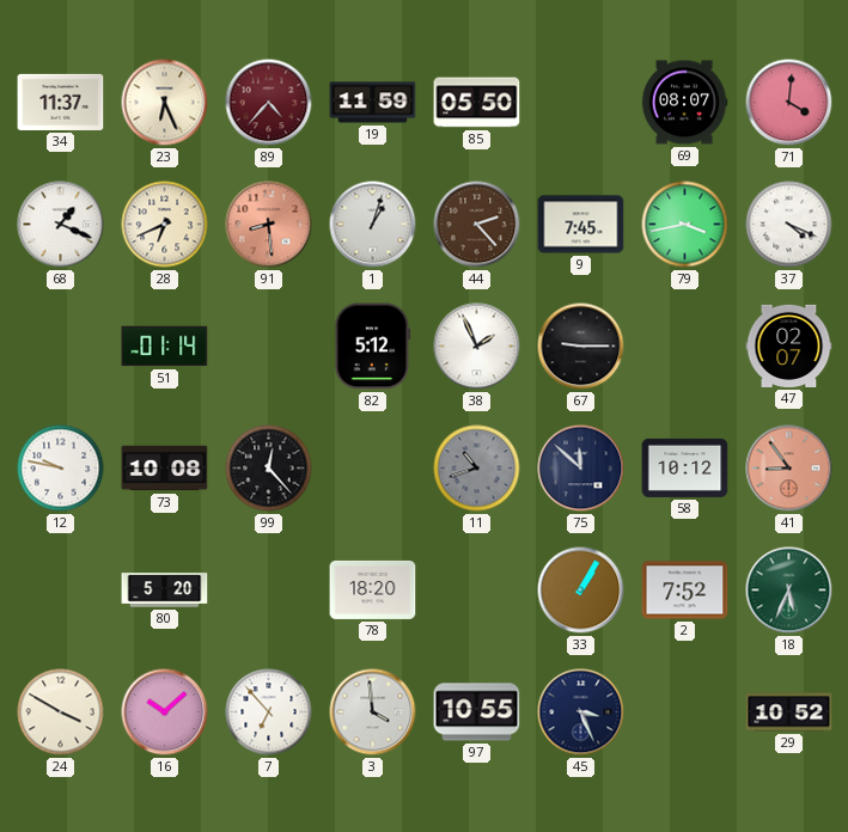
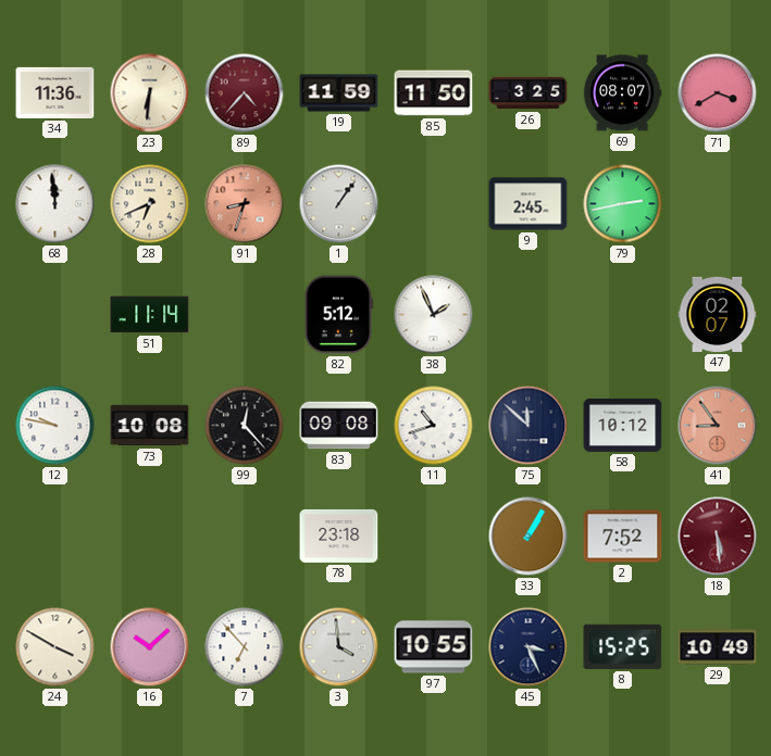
34: 11:37 -> 11:36 (55, 92)
23: 6:26 -> 6:31 (150, 93)
85: 05:50 -> 11:50 (434, 93)
26: none -> 3:25 (528, 93)
71: 4:01 -> 3:40 (718, 93)
68: 1:19 -> 11:59 (55, 204)
91: 8:29 -> 8:33 (245, 204)
1: 1:03 -> 1:06 (339, 204)
44: 2:23 -> none (477, 225)
9: 7:45 -> 2:45 (528, 204)
79: 3:43 -> 2:43 (623, 204)
37: 4:19 -> none (789, 225)
51: 01:14 -> 11:14 (150, 315)
67: 9:15 -> none (581, 347)
83: none -> 09:08 (339, 426)
11 dial: grey -> white (434, 426)
80: 5:20 -> none (165, 591)
78: 18:20 -> 23:18 (339, 535)
18: 5:34 -> 5:29 (718, 537)
18 dial: green -> burgundy (718, 537)
8: none -> 15:25 (623, 646)
29: 10:52 -> 10:49 (718, 647)
